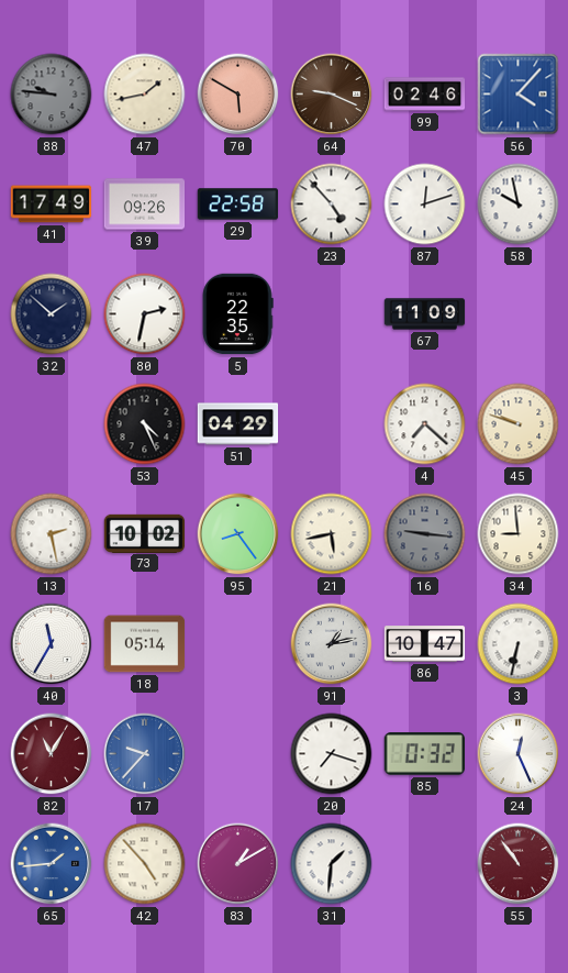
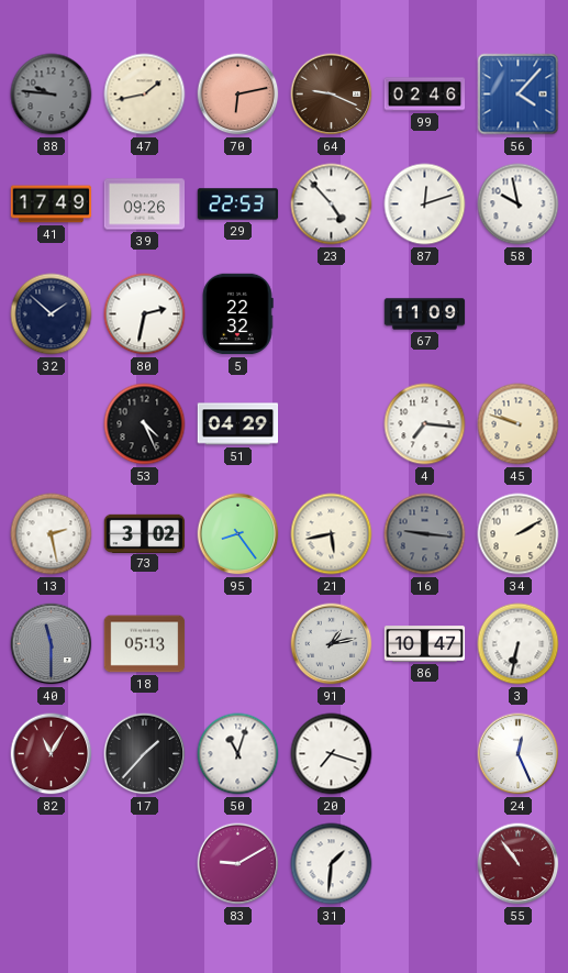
70: 5:50 -> 6:13 (238, 95)
29: 22:58 -> 22:53 (238, 204)
5: 22:35 -> 22:32 (237, 314)
4: 7:22 -> 7:16 (425, 424)
73: 10:02 -> 3:02 (145, 533)
34: 8:59 -> 2:10 (519, 534)
40: 11:35 -> 11:30 (52, 644)
40 dial: white -> grey (52, 644)
18: 05:14 -> 05:13 (145, 644)
17: 9:37 -> 1:37 (145, 754)
17 dial: blue -> black (145, 754)
50: none -> 11:03 (238, 754)
85: 0:32 -> none (425, 754)
65: 1:44 -> none (52, 864)
42: 4:53 -> none (145, 864)
83: 1:10 -> 9:10 (238, 864)
